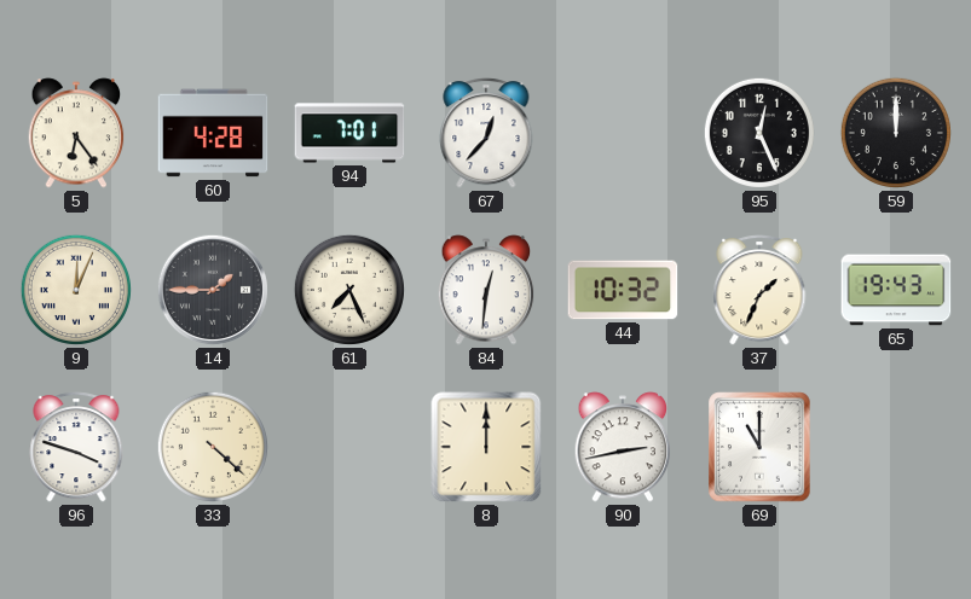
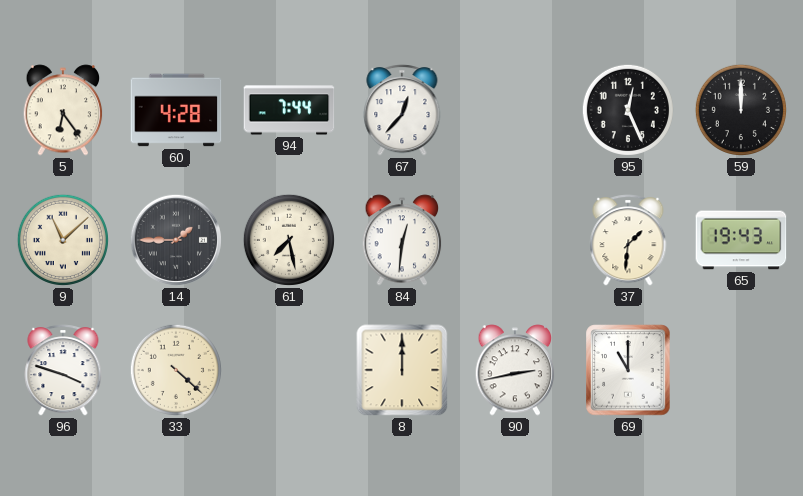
94: 7:01 -> 7:44 (289, 110)
9: 12:04 -> 11:08 (63, 240)
61: 7:26 -> 7:28 (289, 240)
44: 10:32 -> none (623, 290)
37: 1:34 -> 1:31 (628, 240)
